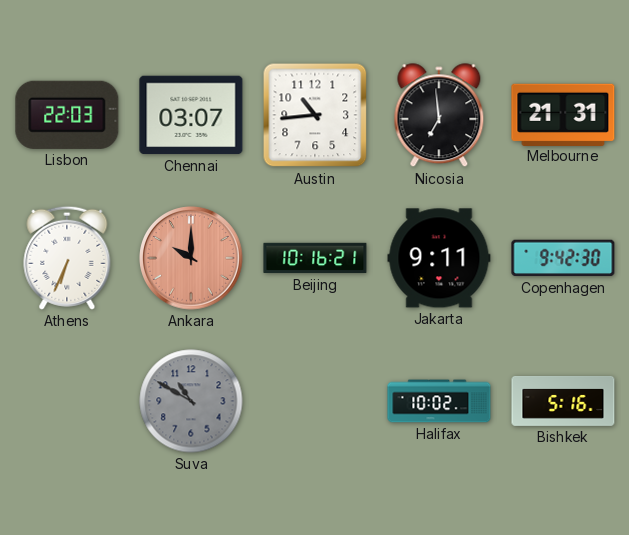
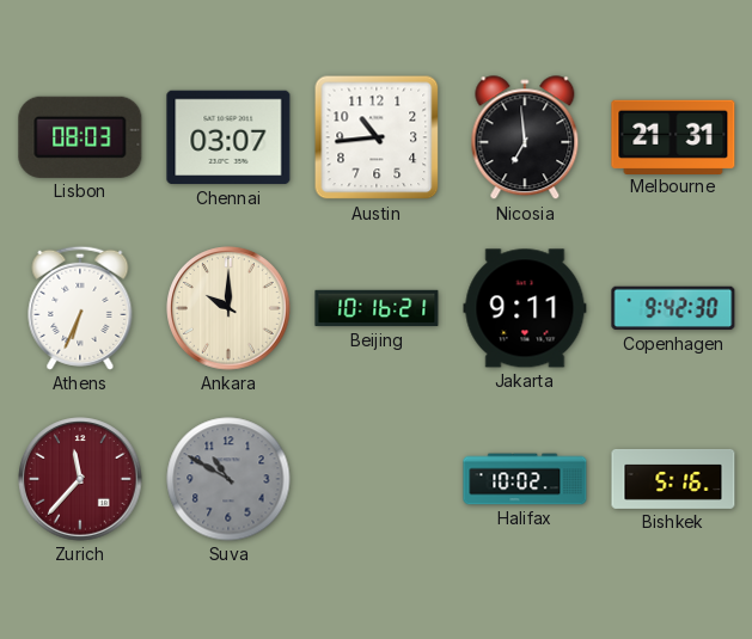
Lisbon: 22:03 -> 08:03 (80, 137)
Ankara dial: salmon -> cream (228, 308)
Zurich: none -> 11:37 (80, 479)
